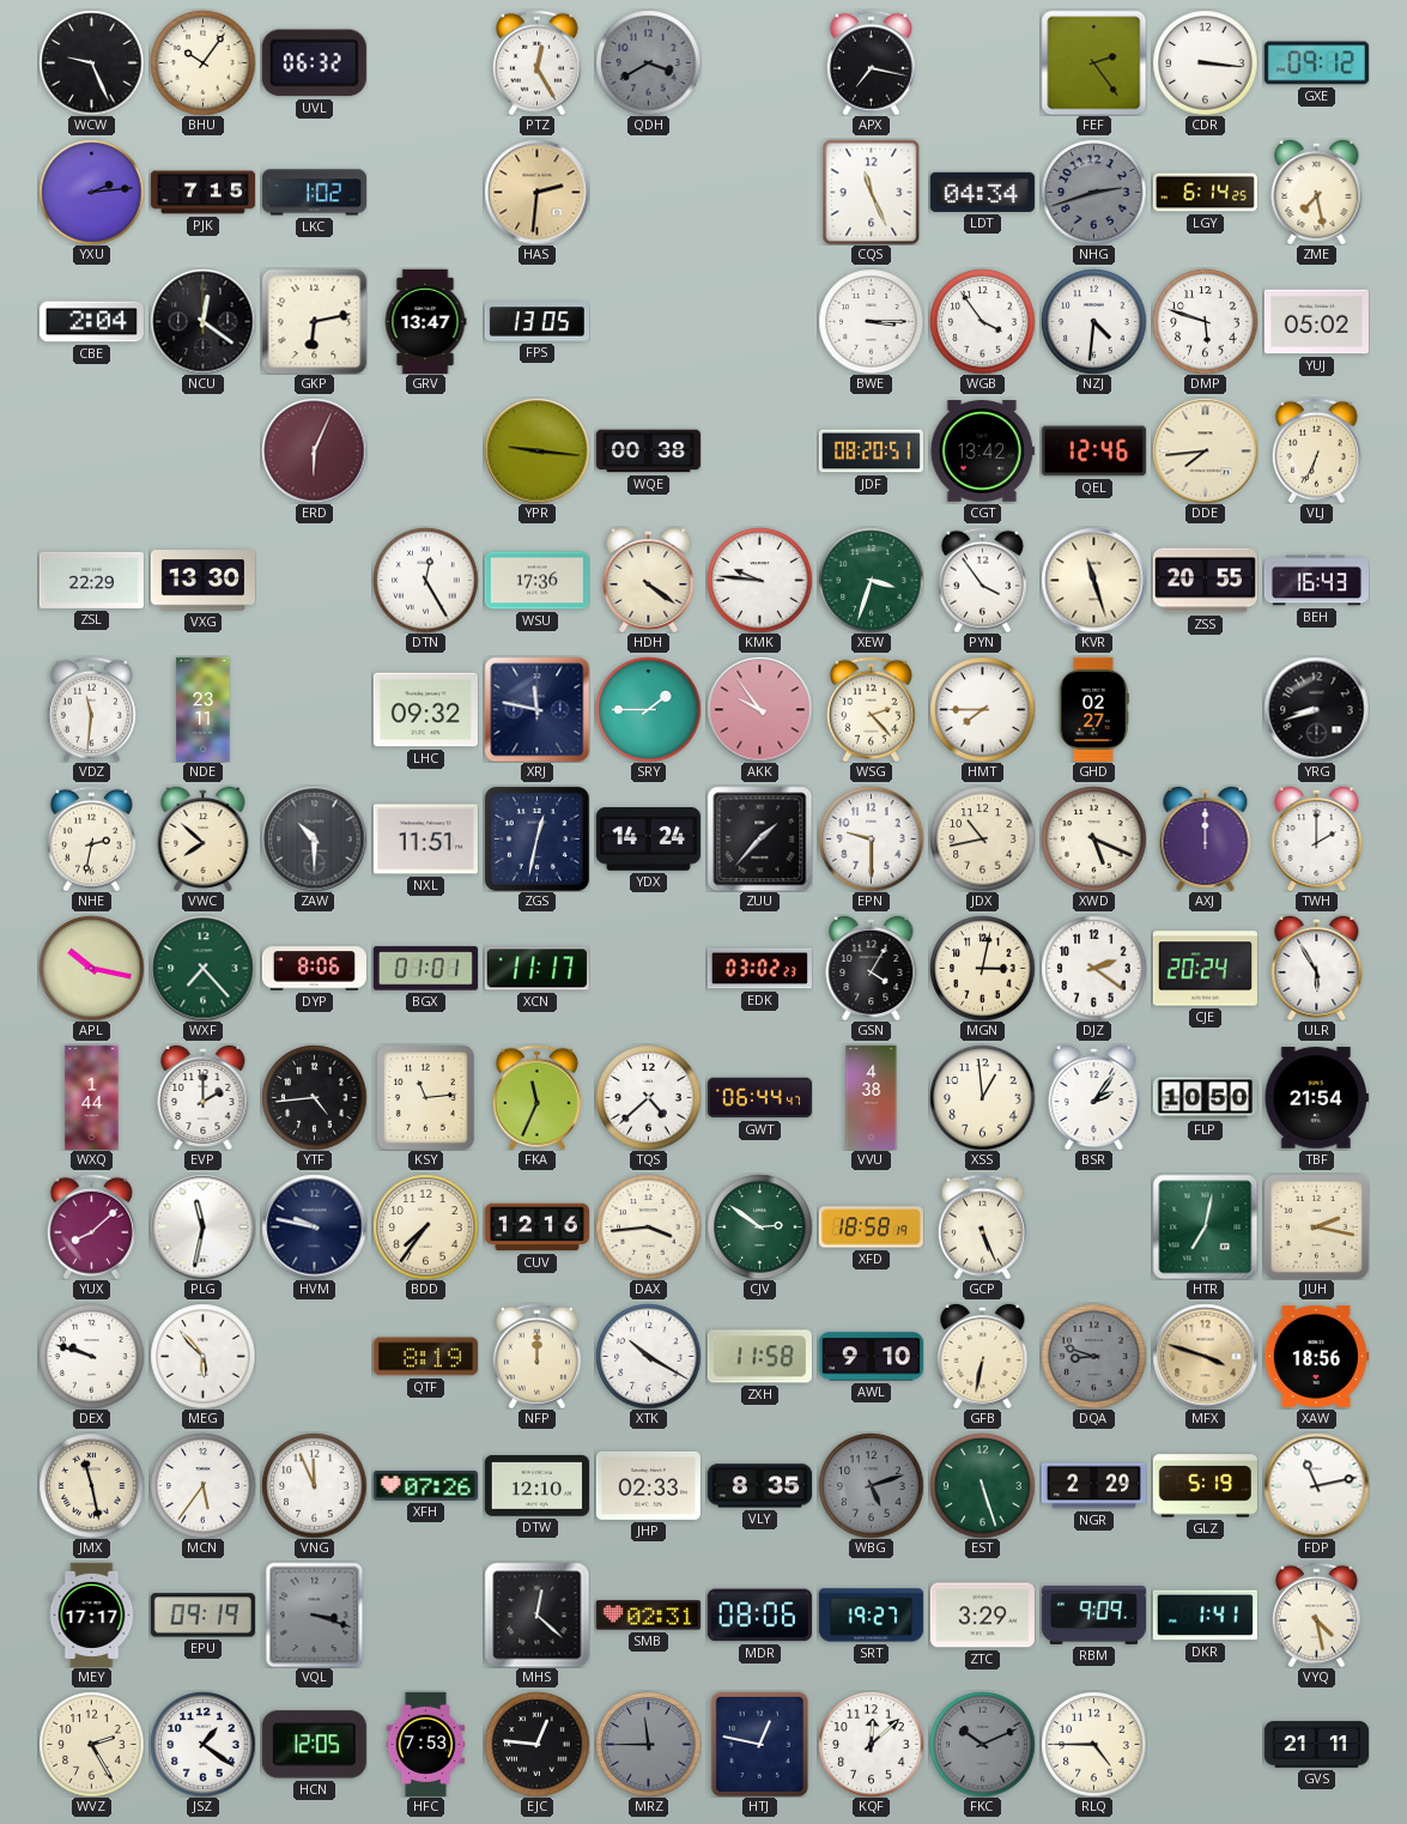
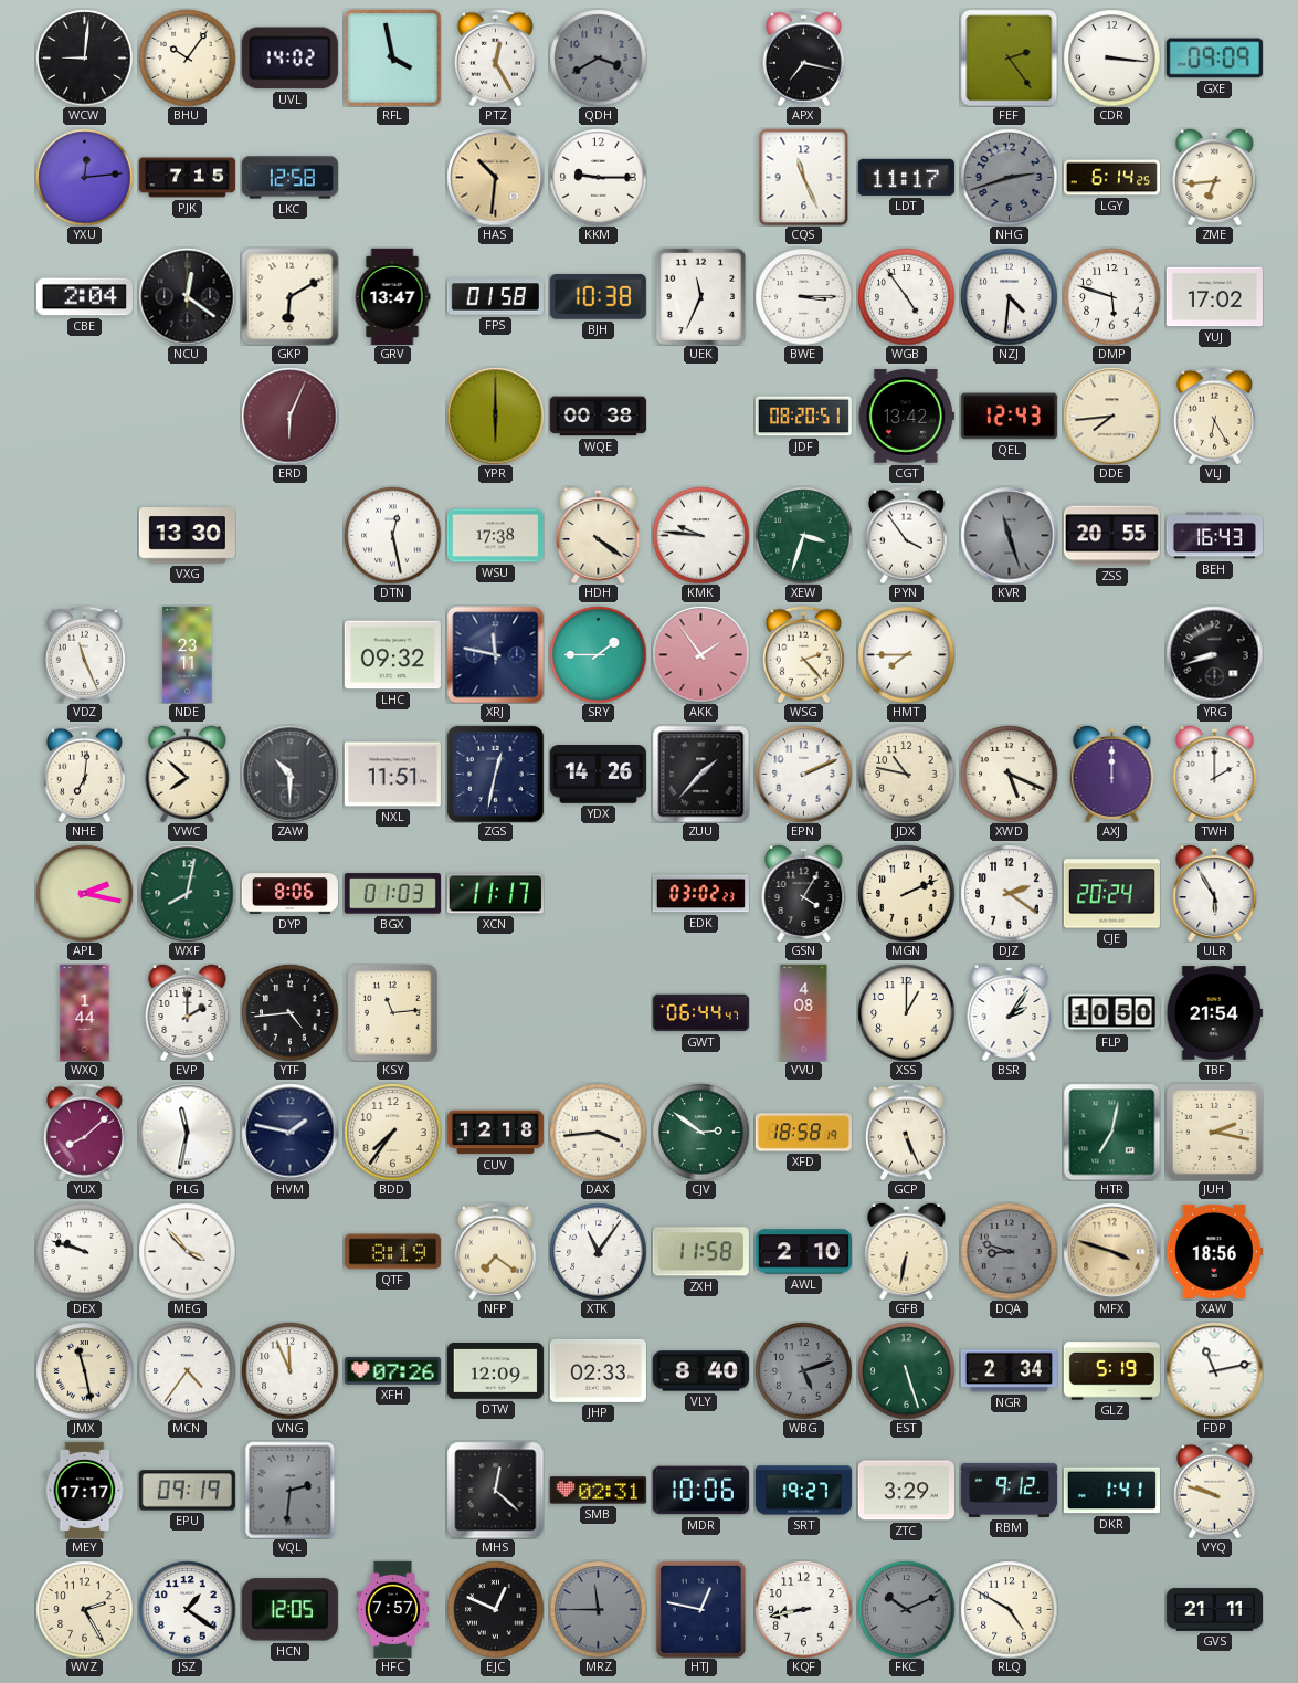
WCW: 9:26 -> 9:01 (84, 57)
UVL: 06:32 -> 14:02 (289, 59)
RFL: none -> 3:58 (392, 57)
GXE: 09:12 -> 09:09 (1214, 59)
YXU: 2:14 -> 12:14 (84, 177)
LKC: 1:02 -> 12:58 (289, 178)
HAS: 2:31 -> 10:31 (495, 177)
KKM: none -> 9:15 (598, 177)
LDT: 04:34 -> 11:17 (906, 177)
ZME: 7:28 -> 6:44 (1215, 177)
GKP: 6:13 -> 6:10 (289, 296)
FPS: 13:05 -> 01:58 (495, 297)
BJH: none -> 10:38 (598, 297)
UEK: none -> 11:34 (700, 296)
WGB: 3:54 -> 4:54 (906, 296)
YUJ: 05:02 -> 17:02 (1214, 297)
YPR: 9:16 -> 6:00 (495, 416)
QEL: 12:46 -> 12:43 (1009, 417)
VLJ: 6:34 -> 6:25 (1214, 416)
ZSL: 22:29 -> none (91, 580)
DTN: 12:25 -> 12:28 (392, 535)
WSU: 17:36 -> 17:38 (495, 536)
KVR dial: cream -> grey (1009, 535)
VDZ: 11:31 -> 11:26 (84, 654)
AKK: 9:54 -> 1:54 (700, 654)
GHD: 02:27 -> none (1093, 709)
NHE: 2:32 -> 7:01 (84, 774)
YDX: 14:24 -> 14:26 (598, 775)
EPN: 9:30 -> 2:11 (803, 774)
JDX: 10:43 -> 10:47 (906, 774)
APL: 10:17 -> 2:17 (84, 893)
WXF: 7:23 -> 8:02 (187, 893)
BGX: 01:01 -> 01:03 (392, 894)
MGN: 3:02 -> 2:11 (906, 893)
FKA: 11:34 -> none (536, 1097)
TQS: 4:38 -> none (648, 1097)
VVU: 4:38 -> 4:08 (804, 1012)
XSS: 12:59 -> 1:00 (906, 1012)
HVM: 9:47 -> 1:47 (289, 1132)
CUV: 12:16 -> 12:18 (495, 1133)
MEG: 5:53 -> 3:53 (187, 1251)
NFP: 12:00 -> 7:21 (495, 1251)
XTK: 10:20 -> 11:06 (598, 1251)
AWL: 9:10 -> 2:10 (803, 1252)
MCN: 5:36 -> 4:36 (187, 1370)
DTW: 12:10 -> 12:09 (495, 1371)
VLY: 8:35 -> 8:40 (700, 1371)
NGR: 2:29 -> 2:34 (1009, 1371)
VQL: 3:18 -> 2:31 (291, 1490)
MDR: 08:06 -> 10:06 (700, 1491)
RBM: 9:09 -> 9:12 (1009, 1490)
VYQ: 4:28 -> 9:48 (1214, 1490)
HFC: 7:53 -> 7:57 (393, 1609)
EJC: 12:46 -> 12:49 (495, 1609)
KQF: 12:08 -> 8:43 (803, 1609)
RLQ: 4:45 -> 4:50 (1009, 1609)
